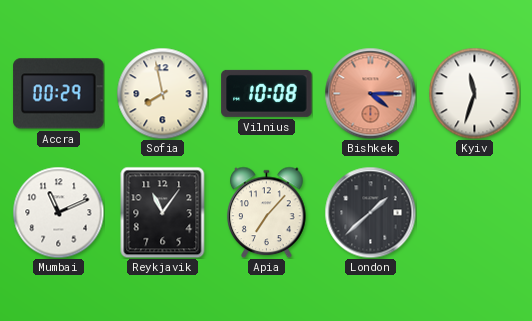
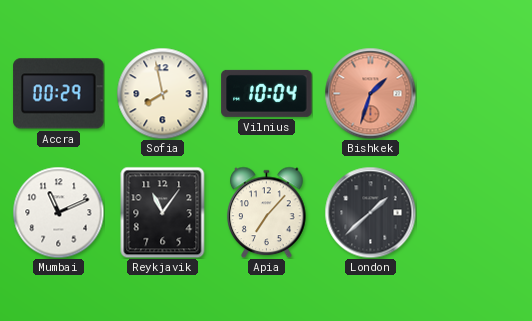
Vilnius: 10:08 -> 10:04 (267, 93)
Bishkek: 4:15 -> 1:33 (370, 93)
Kyiv: 11:33 -> none (474, 93)
